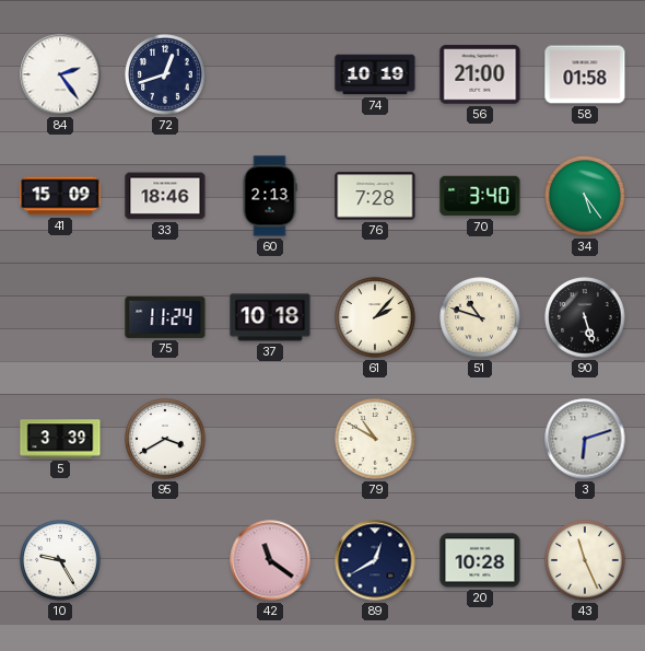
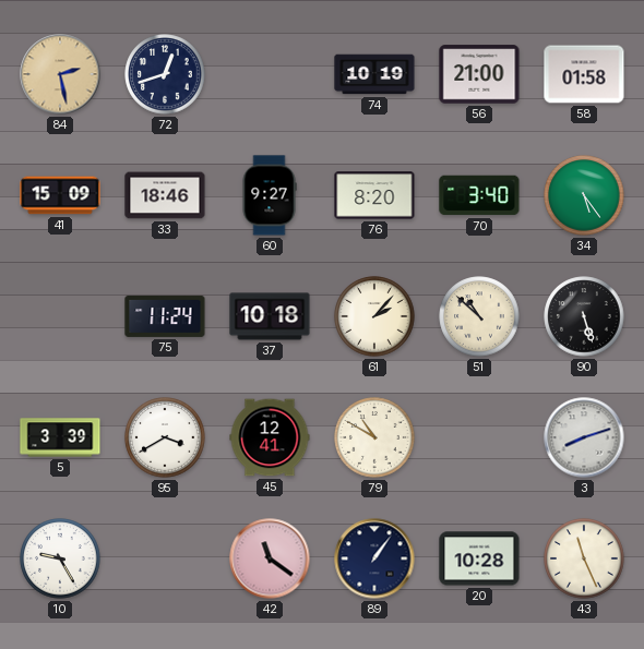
84: 2:24 -> 2:28 (60, 74)
84 dial: white -> champagne (60, 74)
60: 2:13 -> 9:27 (270, 195)
76: 7:28 -> 8:20 (374, 195)
51: 10:48 -> 10:52 (479, 316)
45: none -> 12:41 (270, 437)
3: 6:12 -> 8:12 (584, 437)
89: 12:40 -> 1:06 (374, 558)
